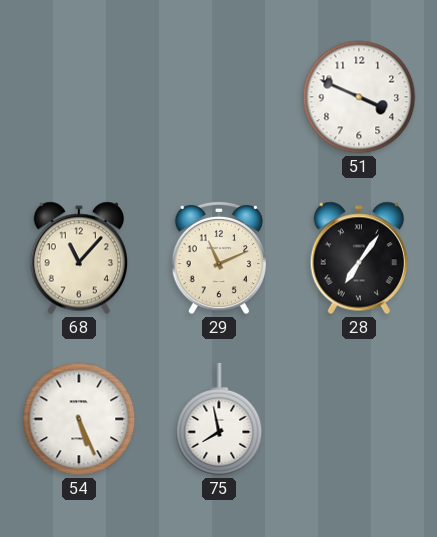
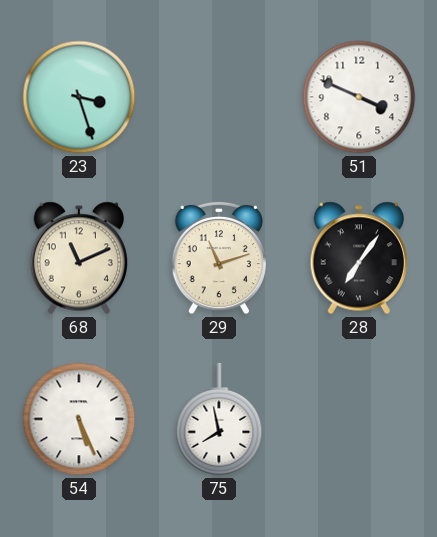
23: none -> 3:27 (79, 97)
68: 11:07 -> 11:11 (78, 258)
29: 11:11 -> 11:12 (218, 258)
